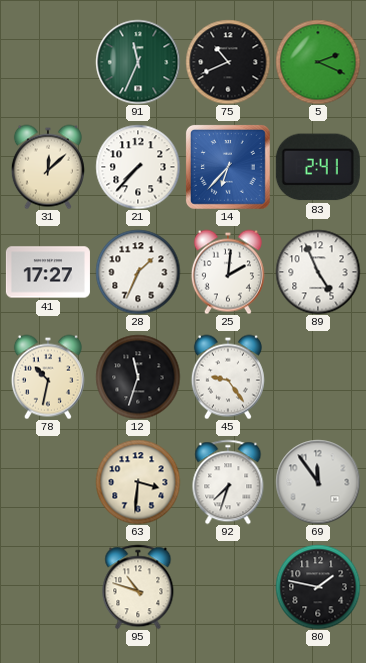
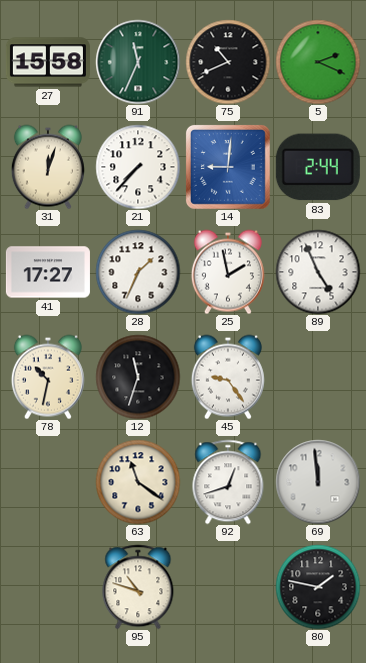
27: none -> 15:58 (48, 62)
31: 12:08 -> 12:03 (48, 167)
14: 6:37 -> 9:01 (228, 167)
83: 2:41 -> 2:44 (318, 167)
25: 2:01 -> 1:58 (228, 272)
63: 3:31 -> 11:21 (138, 482)
92: 7:33 -> 12:42 (228, 482)
69: 11:54 -> 11:59 (318, 482)
